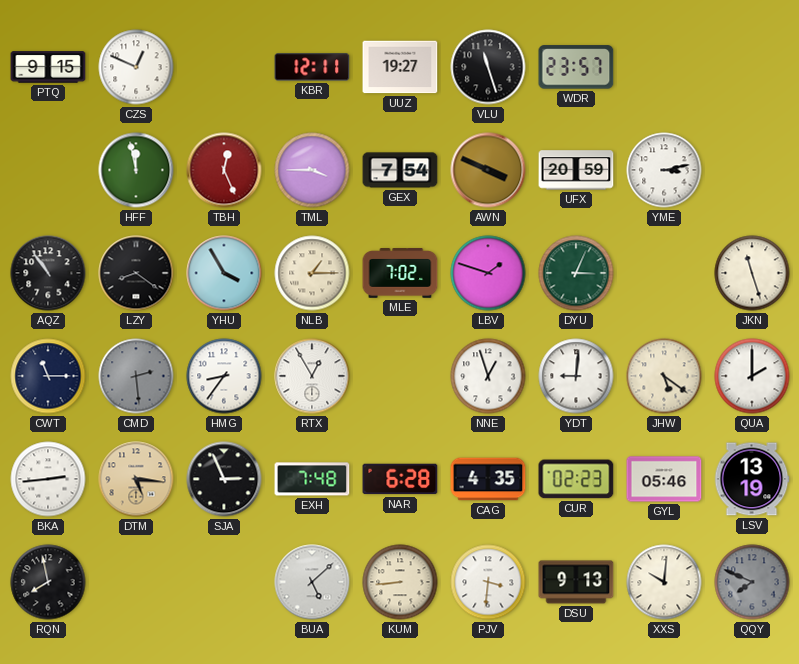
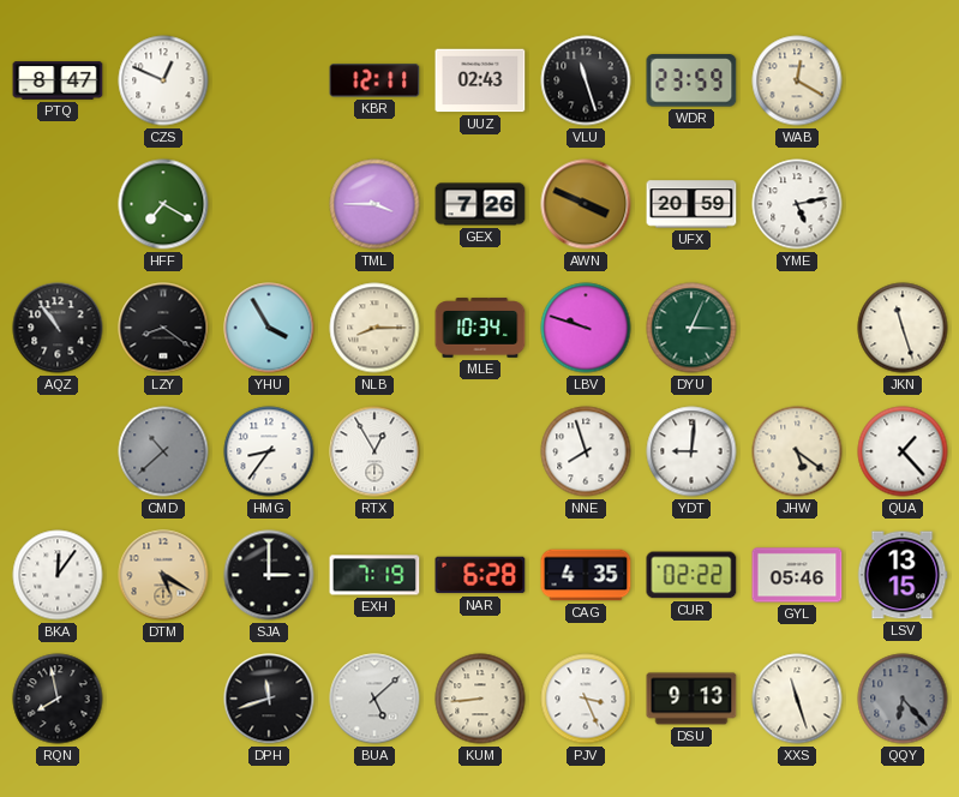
PTQ: 9:15 -> 8:47 (58, 80)
UUZ: 19:27 -> 02:43 (480, 80)
WDR: 23:57 -> 23:59 (691, 80)
WAB: none -> 12:20 (797, 80)
HFF: 11:58 -> 7:20 (163, 204)
TBH: 12:26 -> none (224, 170)
GEX: 7:54 -> 7:26 (480, 204)
YME: 3:13 -> 5:13 (797, 204)
NLB: 1:15 -> 8:15 (374, 328)
MLE: 7:02 -> 10:34 (480, 328)
LBV: 1:48 -> 9:48 (586, 328)
CWT: 11:15 -> none (48, 376)
CMD: 2:29 -> 10:38 (163, 451)
NNE: 12:57 -> 7:57 (586, 451)
QUA: 2:00 -> 1:23 (903, 451)
BKA: 2:44 -> 12:06 (58, 575)
DTM: 5:16 -> 5:20 (163, 575)
SJA: 2:56 -> 3:00 (269, 575)
EXH: 7:48 -> 7:19 (374, 575)
CUR: 02:23 -> 02:22 (691, 575)
LSV: 13:19 -> 13:15 (903, 575)
DPH: none -> 11:42 (269, 699)
PJV: 3:31 -> 3:26 (586, 699)
XXS: 10:01 -> 11:27 (797, 699)
QQY: 7:49 -> 6:23 (903, 699)
